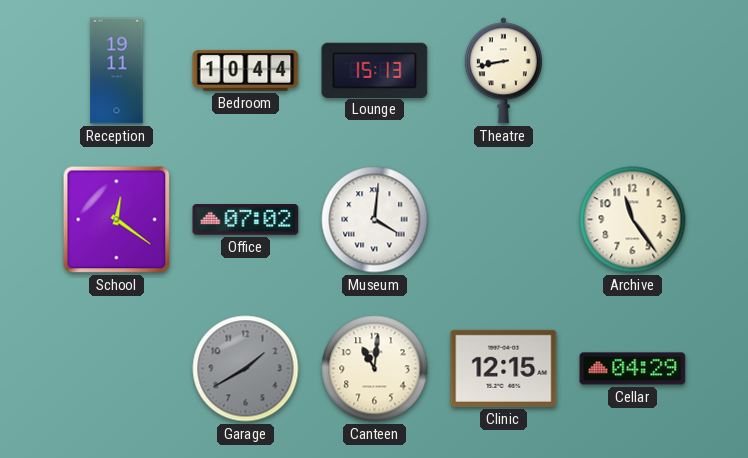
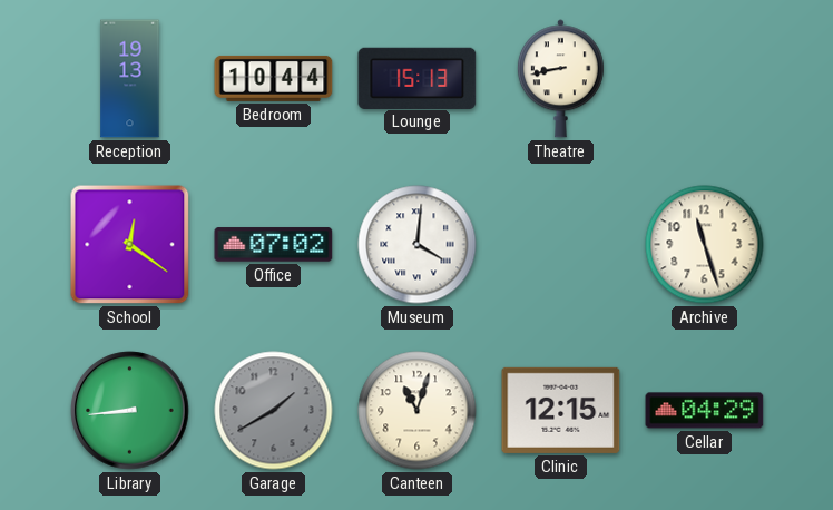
Reception: 19:11 -> 19:13 (130, 79)
Archive: 11:24 -> 11:27 (705, 245)
Library: none -> 8:44 (130, 411)
Canteen: 11:01 -> 11:03 (418, 411)
